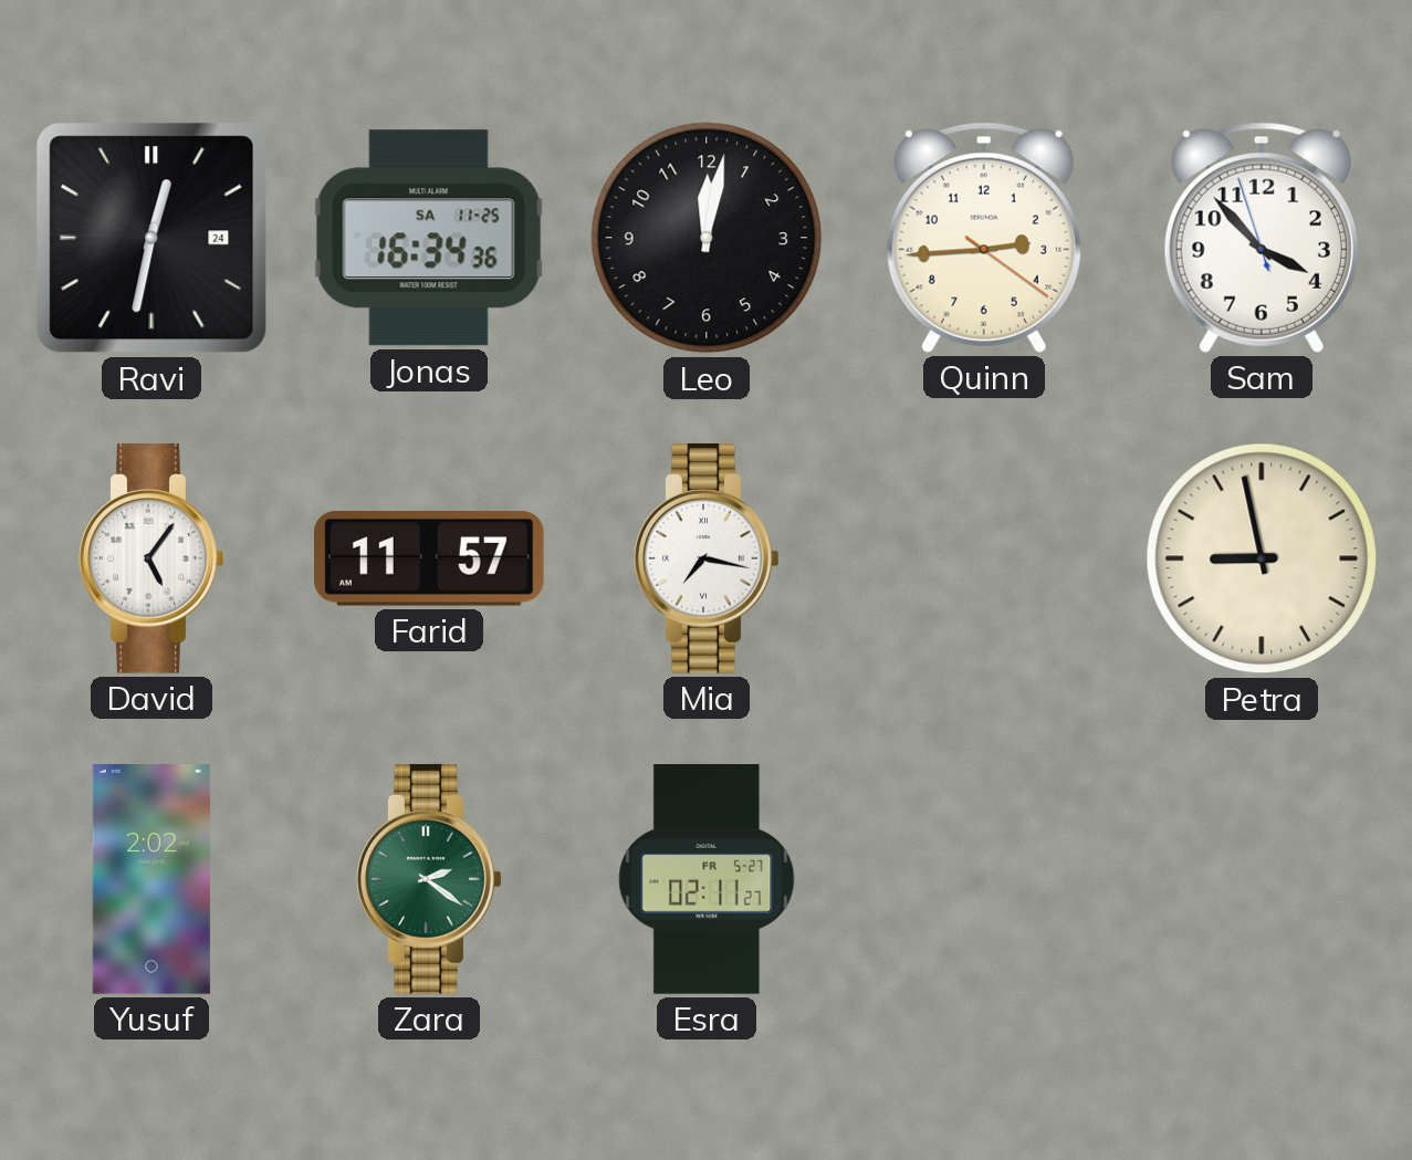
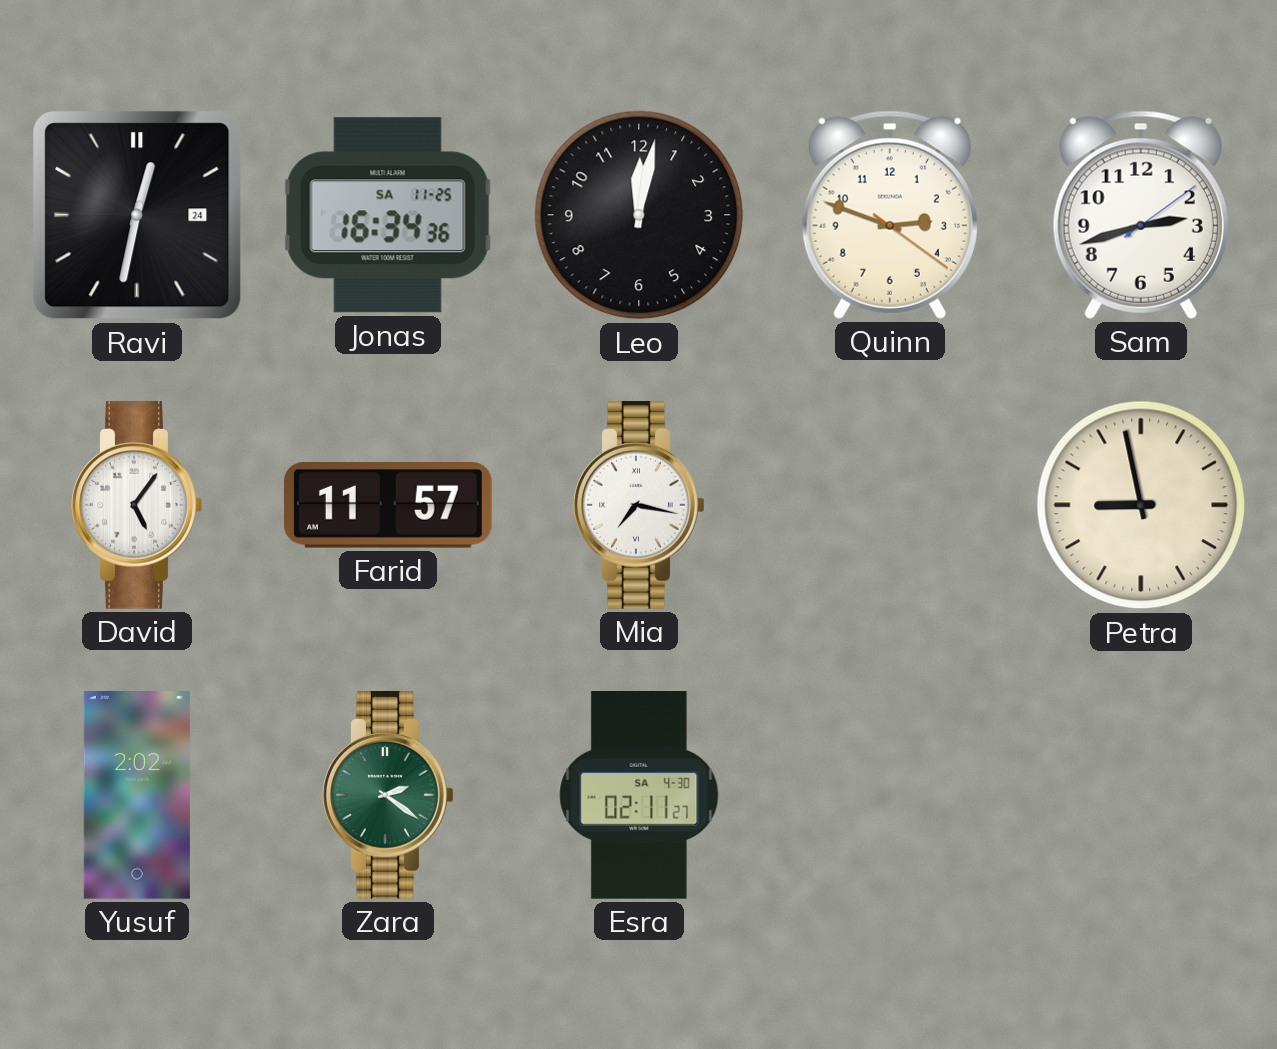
Quinn: 2:44 -> 2:48 (890, 215)
Sam: 3:52 -> 2:42 (1141, 215)
Esra date: FR 5-27 -> SA 4-30 (639, 795)
